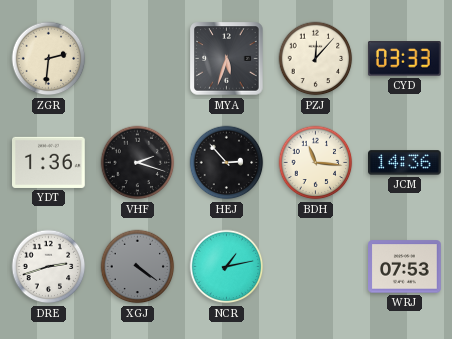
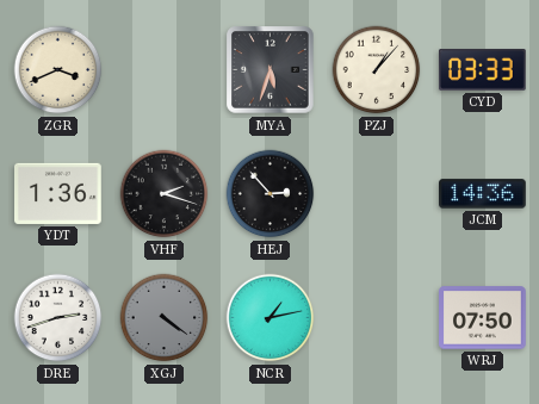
ZGR: 2:31 -> 3:41 (58, 70)
PZJ: 12:07 -> 1:07 (377, 70)
BDH: 11:16 -> none (316, 163)
WRJ: 07:53 -> 07:50 (483, 318)
